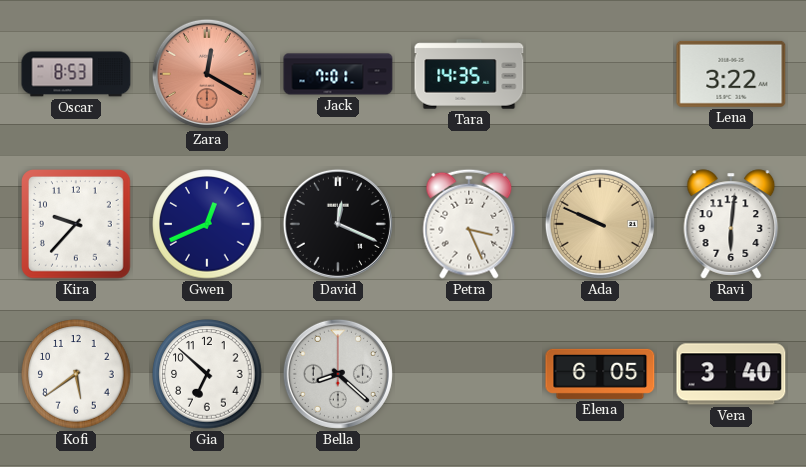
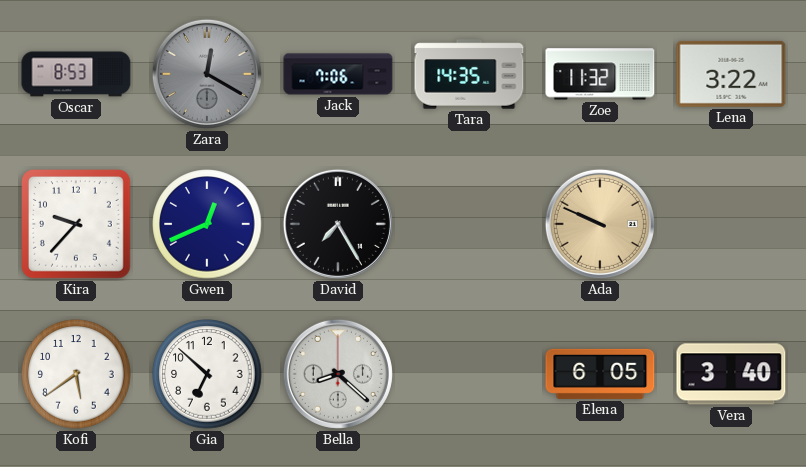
Zara dial: salmon -> grey (207, 74)
Jack: 7:01 -> 7:06 (338, 74)
Zoe: none -> 11:32 (600, 74)
David: 12:19 -> 7:25 (338, 224)
Petra: 3:26 -> none (469, 224)
Ravi: 6:01 -> none (731, 224)
